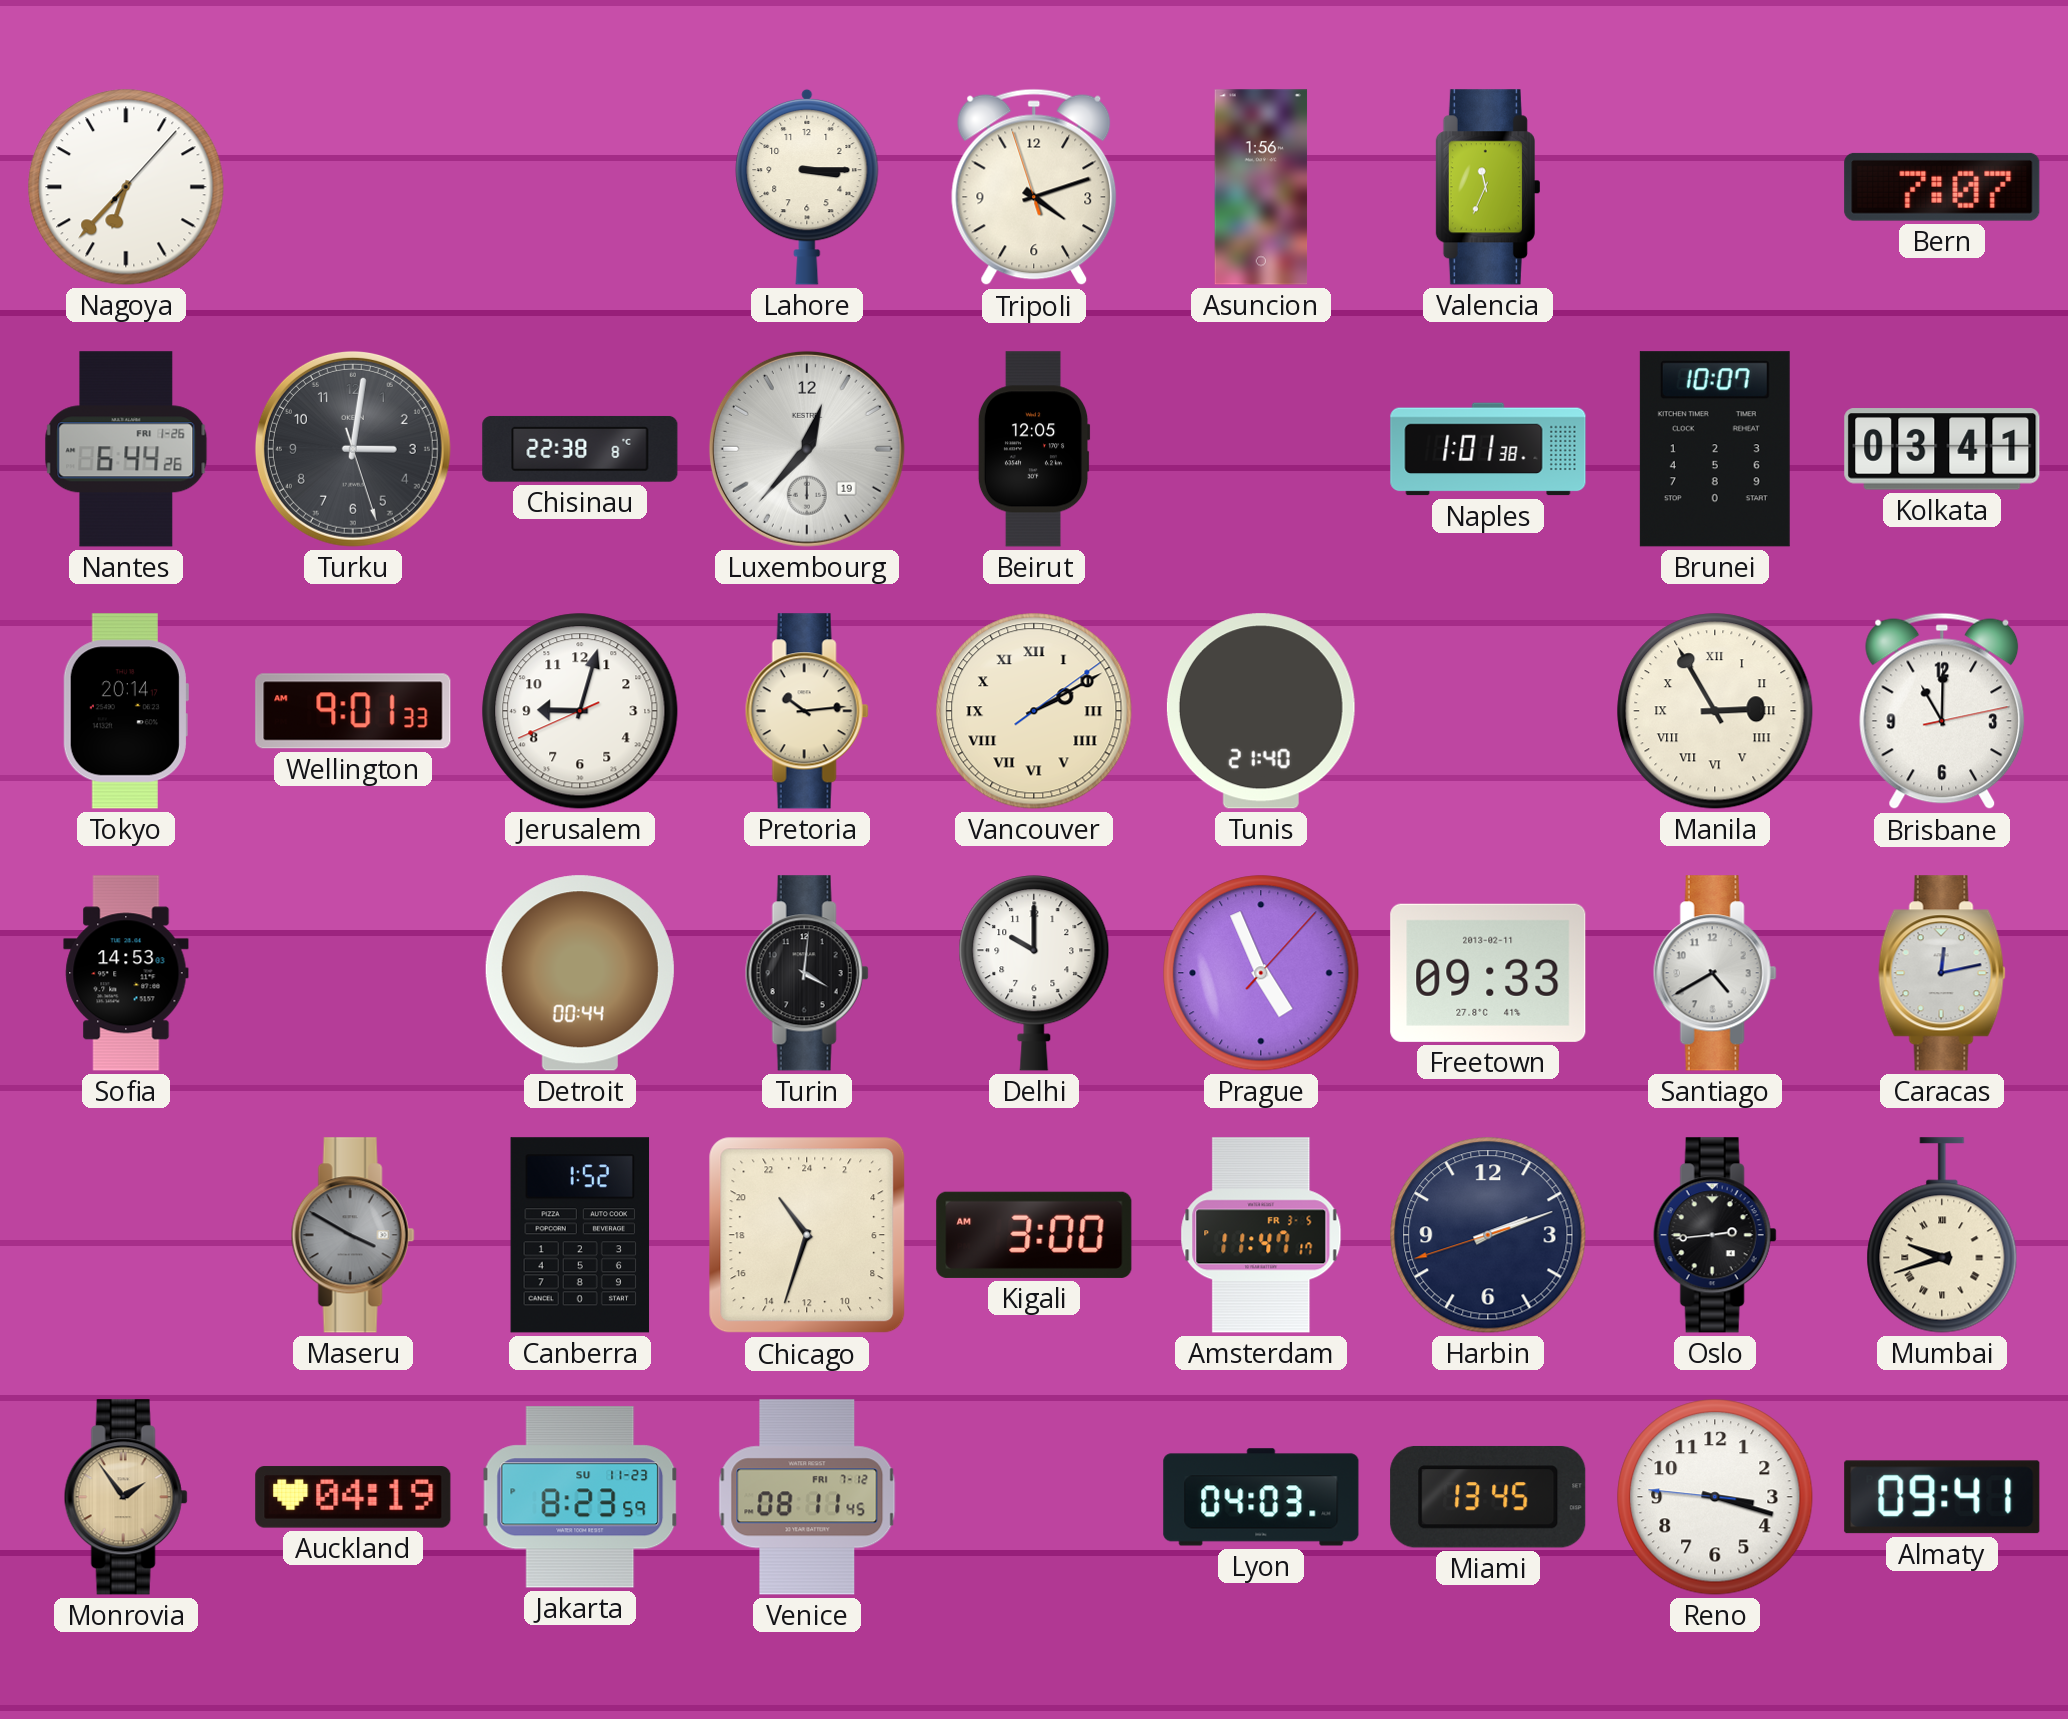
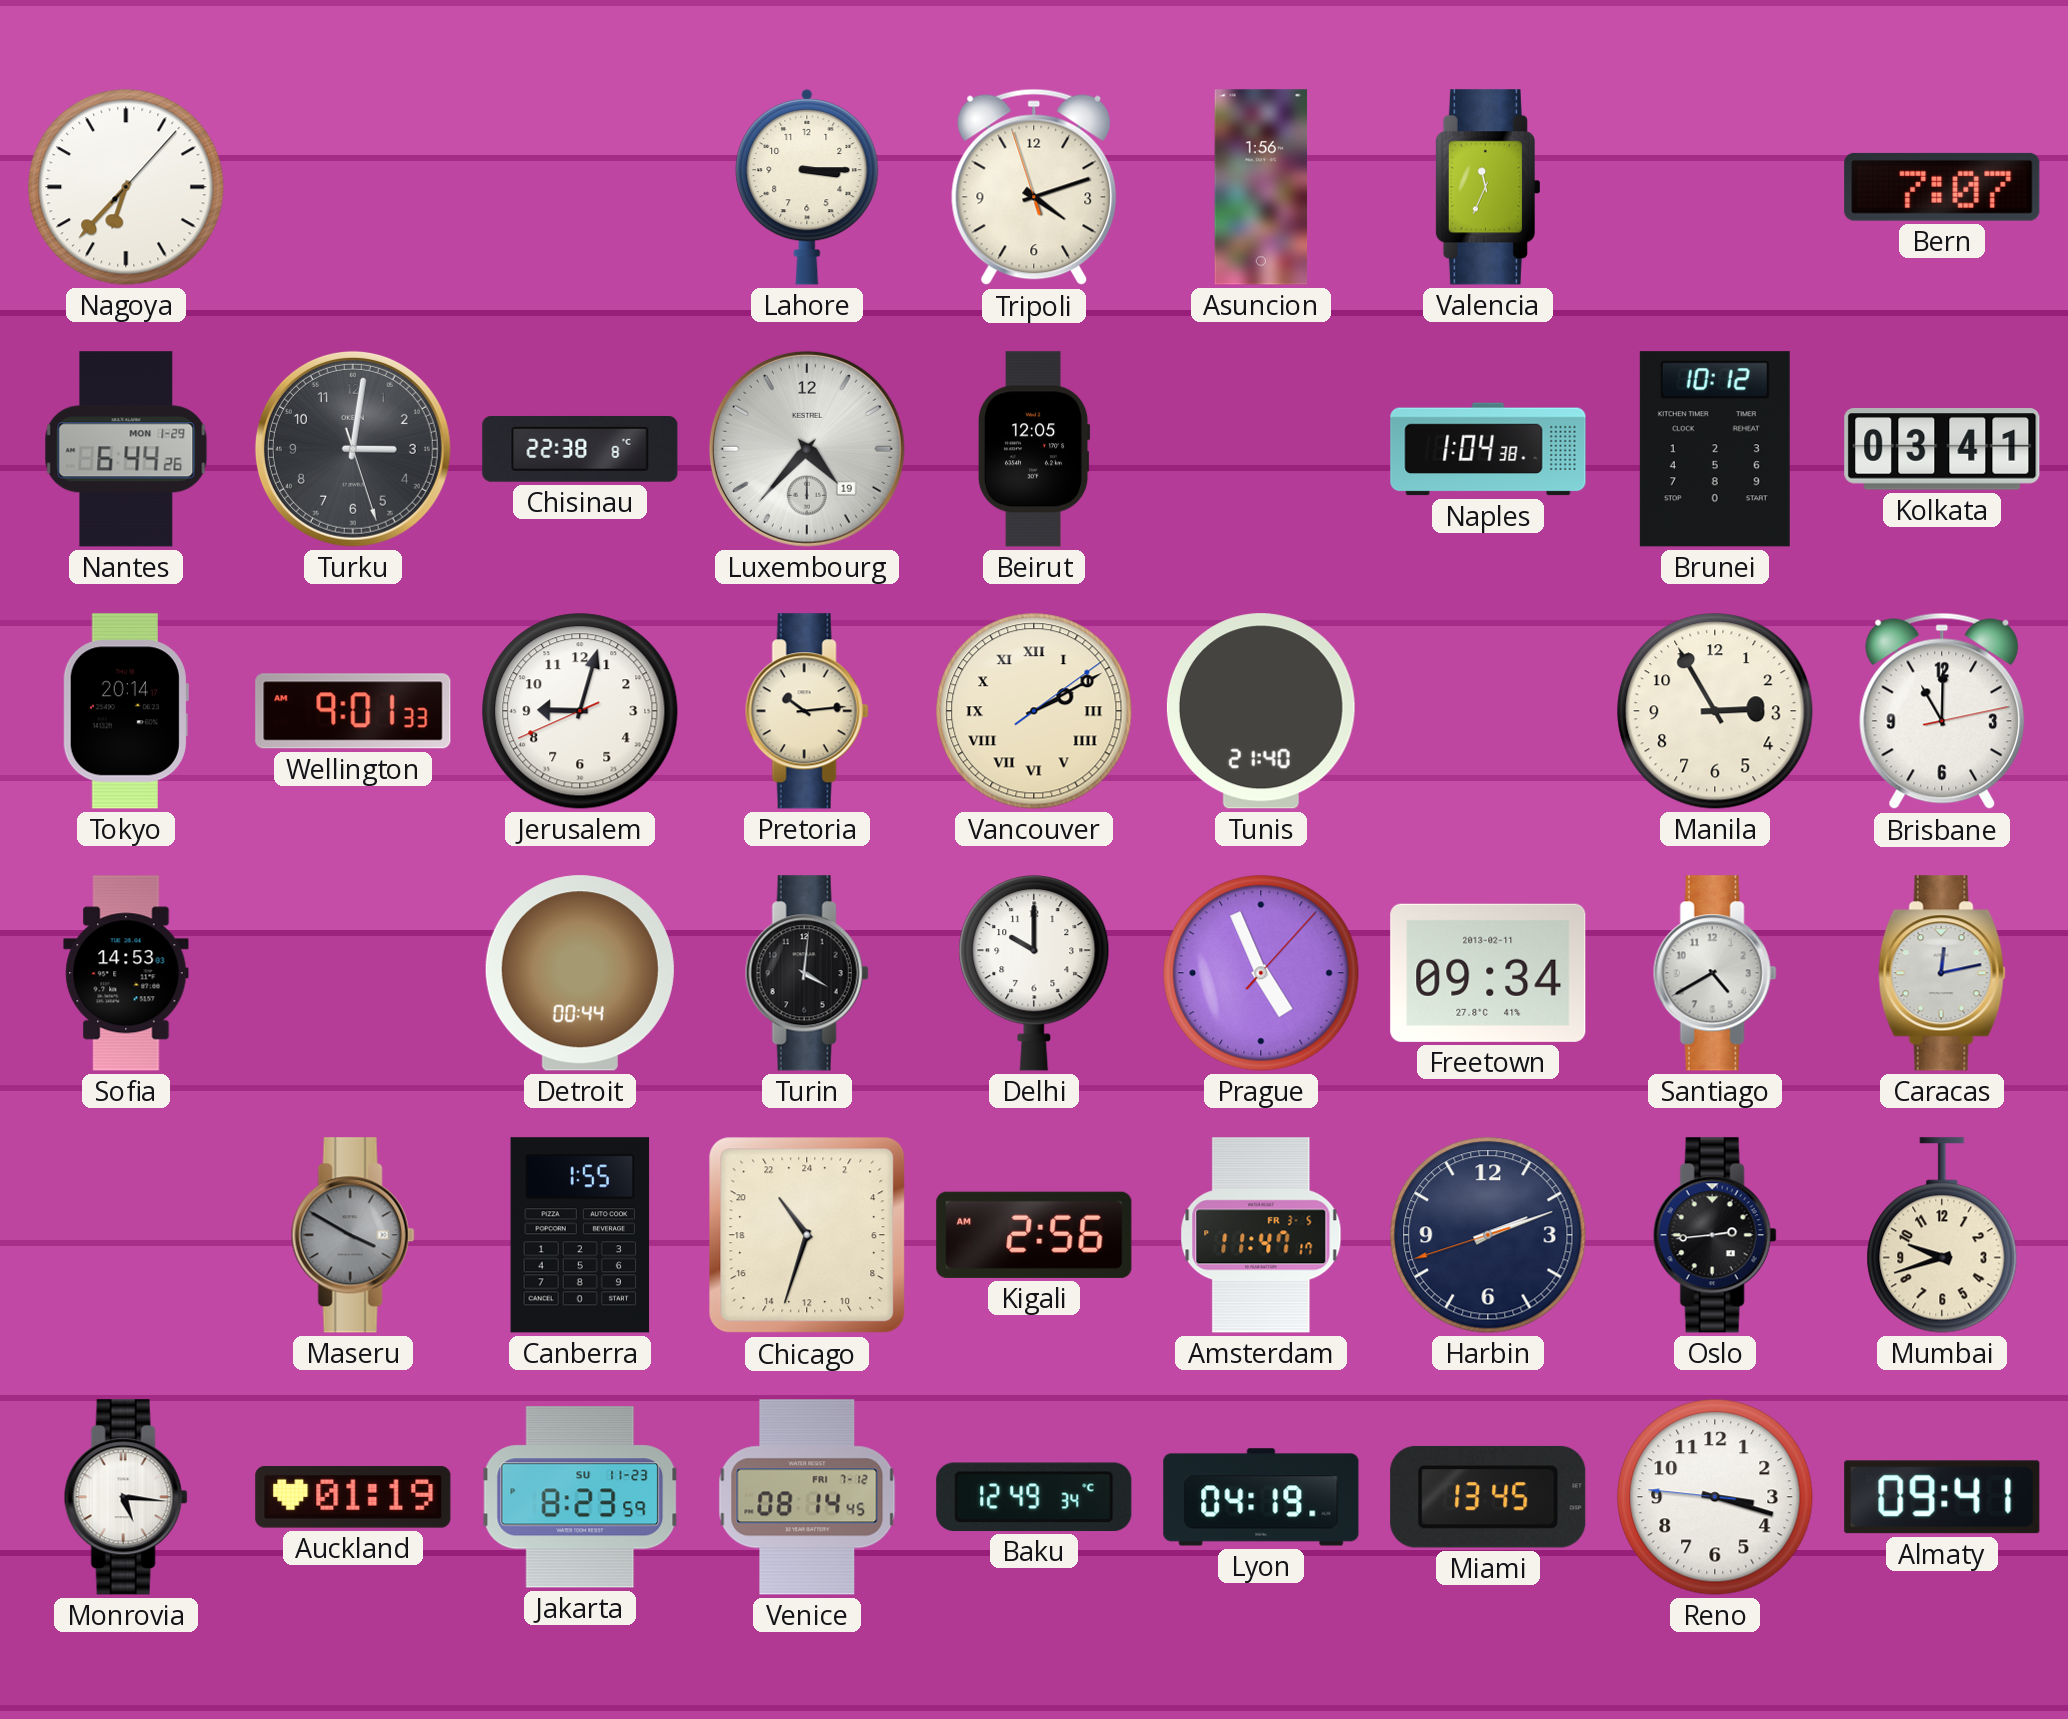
Nantes date: FRI 1-26 -> MON 1-29 (126, 449)
Luxembourg: 12:37 -> 4:37 (807, 449)
Naples: 1:01 -> 1:04 (1488, 449)
Brunei: 10:07 -> 10:12 (1715, 449)
Manila numerals: Roman -> Arabic (1715, 711)
Freetown: 09:33 -> 09:34 (1488, 973)
Canberra: 1:52 -> 1:55 (580, 1235)
Kigali: 3:00 -> 2:56 (1034, 1235)
Mumbai numerals: Roman -> Arabic (1942, 1235)
Monrovia: 1:54 -> 5:16 (126, 1497)
Monrovia dial: champagne -> white (126, 1497)
Auckland: 04:19 -> 01:19 (353, 1497)
Venice: 08:11 -> 08:14 (807, 1497)
Baku: none -> 12:49 (1034, 1497)
Lyon: 04:03 -> 04:19 (1261, 1497)
